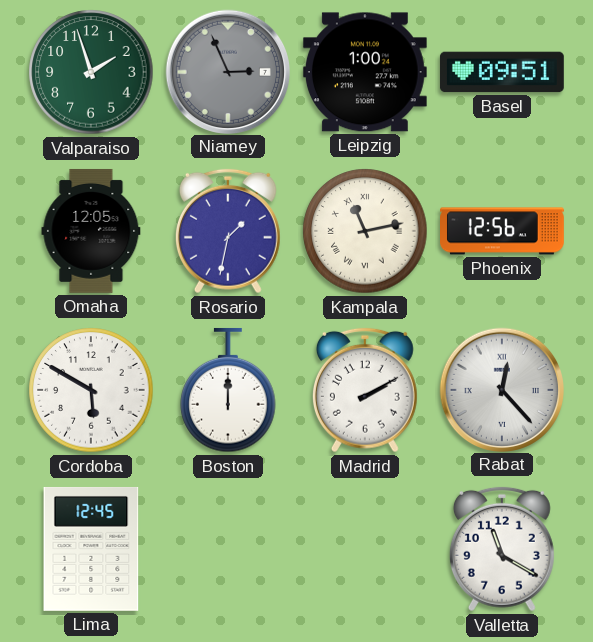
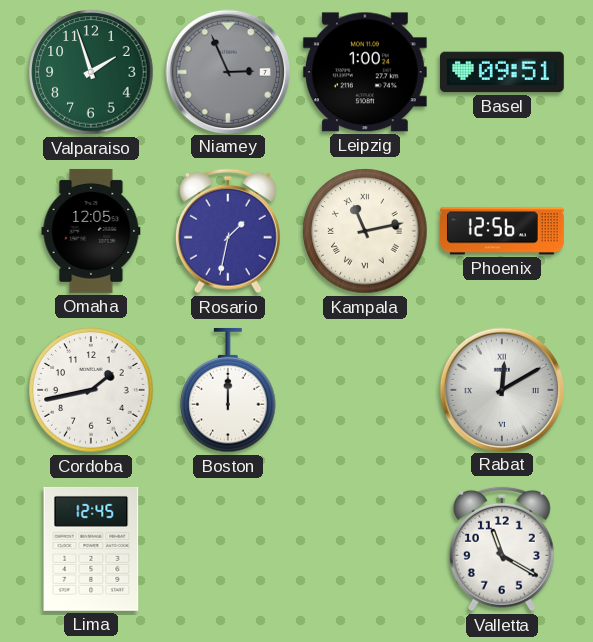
Cordoba: 5:50 -> 1:43 (91, 390)
Madrid: 2:10 -> none (365, 390)
Rabat: 12:23 -> 12:10 (501, 389)
